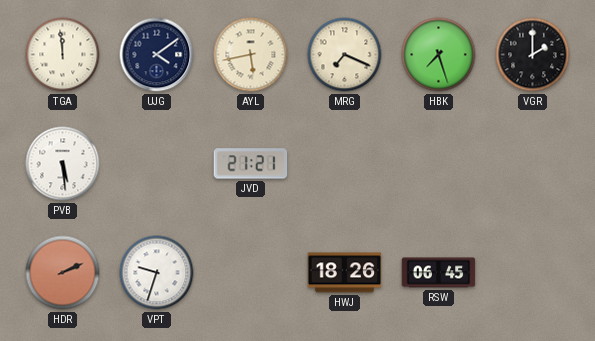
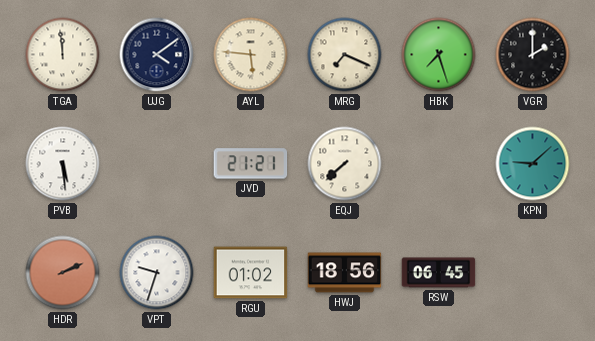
AYL: 5:43 -> 5:46 (251, 55)
EQJ: none -> 7:38 (345, 164)
KPN: none -> 9:08 (533, 164)
RGU: none -> 01:02 (251, 273)
HWJ: 18:26 -> 18:56 (345, 273)
